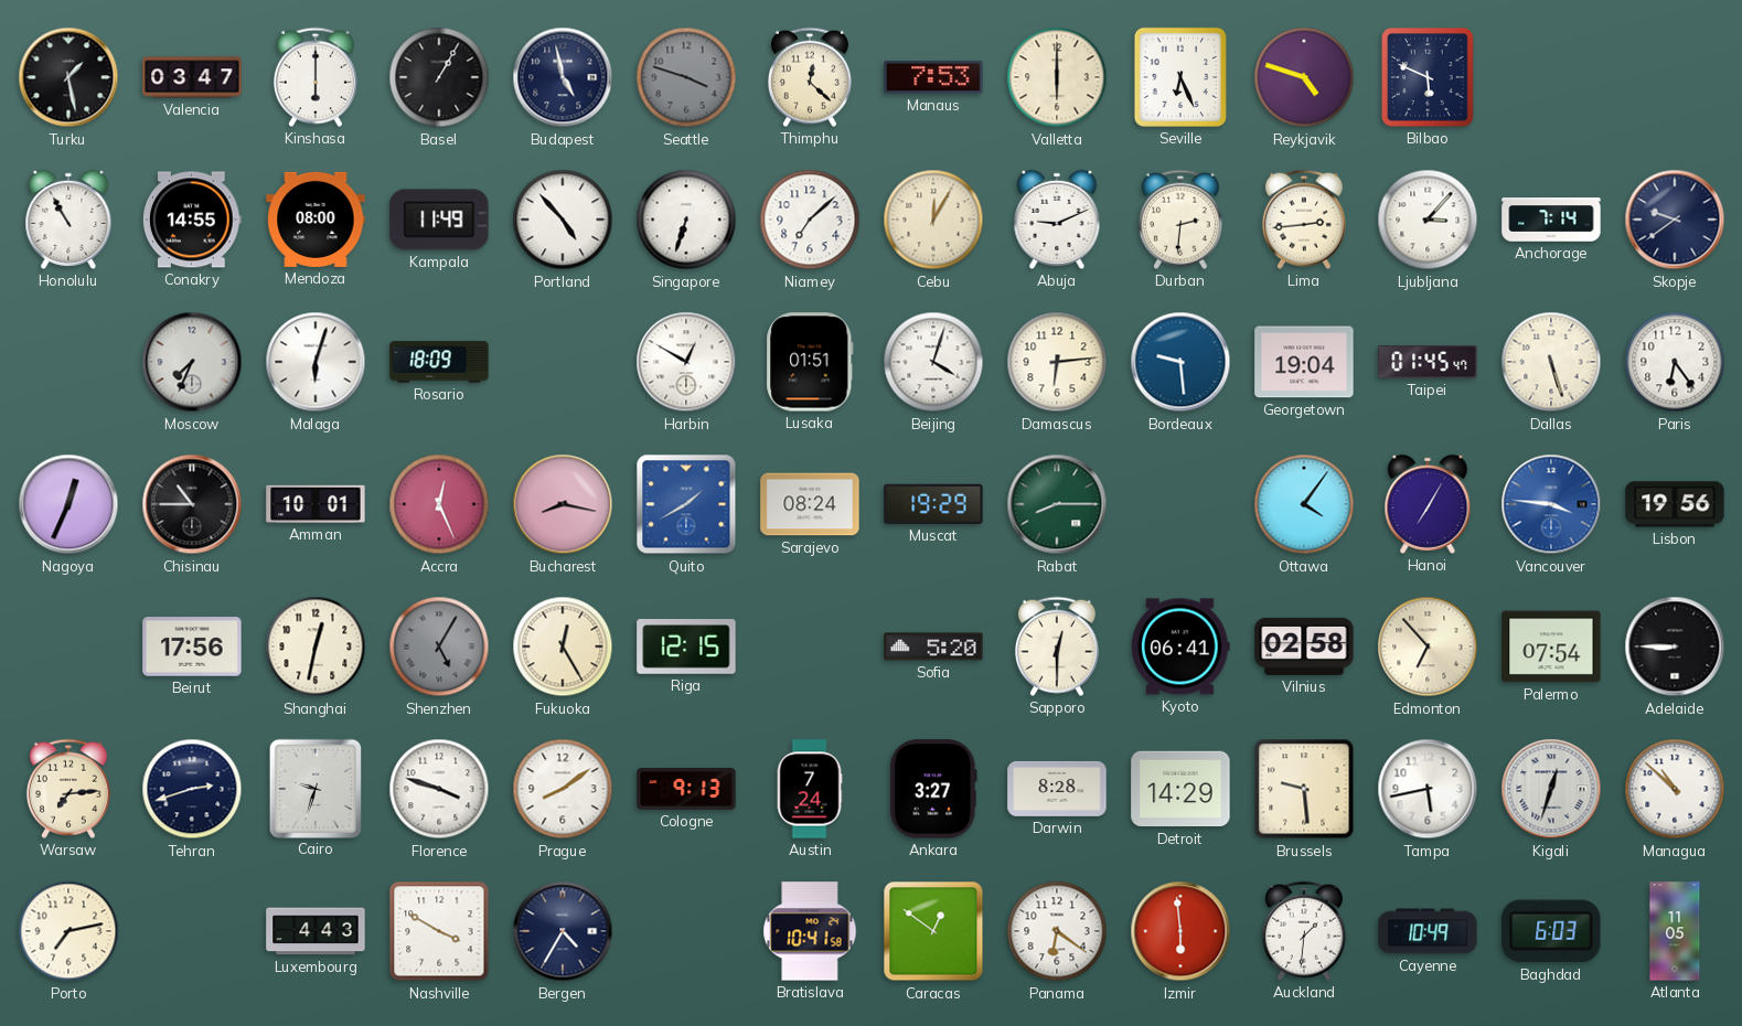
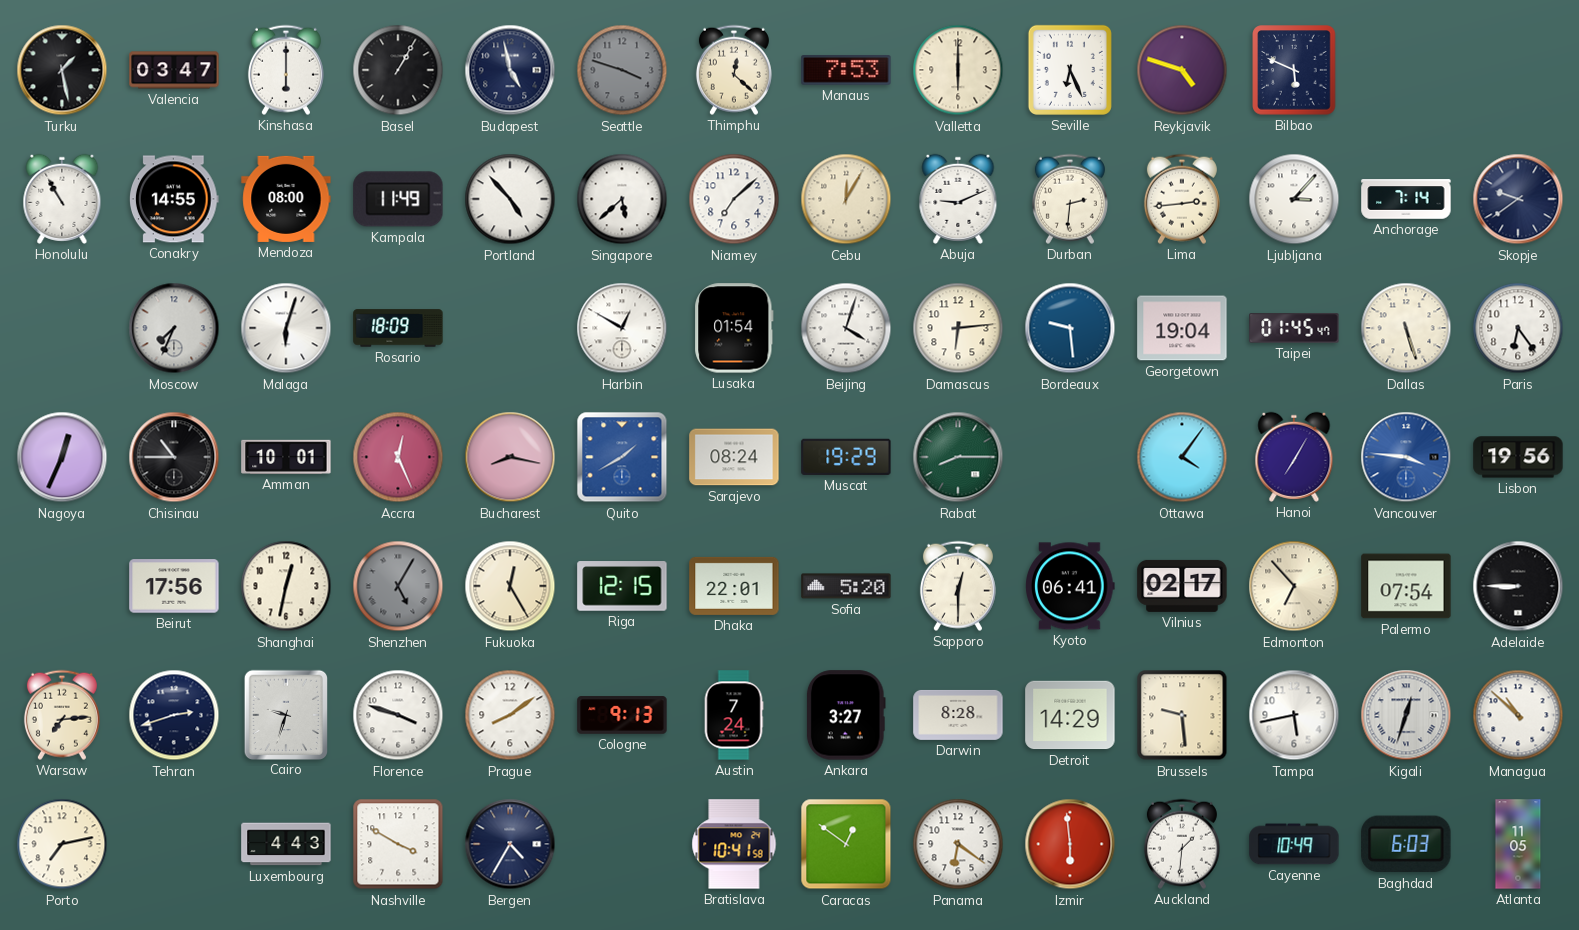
Singapore: 6:33 -> 5:38 (622, 199)
Lusaka: 01:51 -> 01:54 (734, 328)
Dhaka: none -> 22:01 (734, 586)
Vilnius: 02:58 -> 02:17 (1182, 586)
